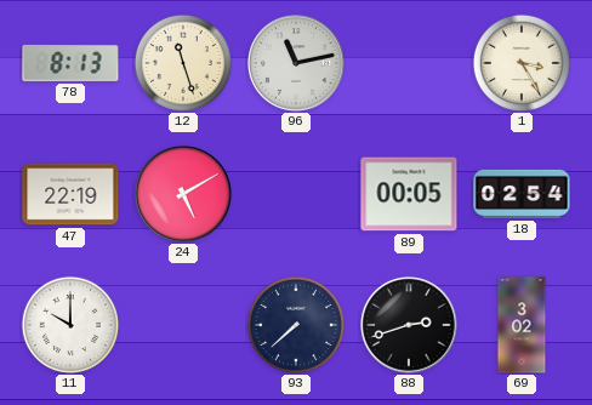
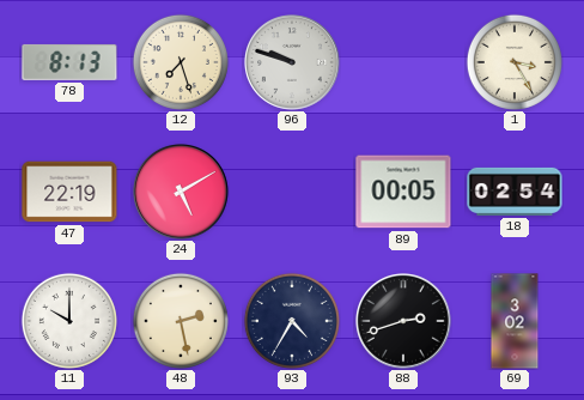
12: 11:27 -> 7:27 (181, 62)
96: 11:13 -> 9:48 (293, 63)
48: none -> 2:28 (181, 321)
93: 7:38 -> 4:35 (292, 321)
